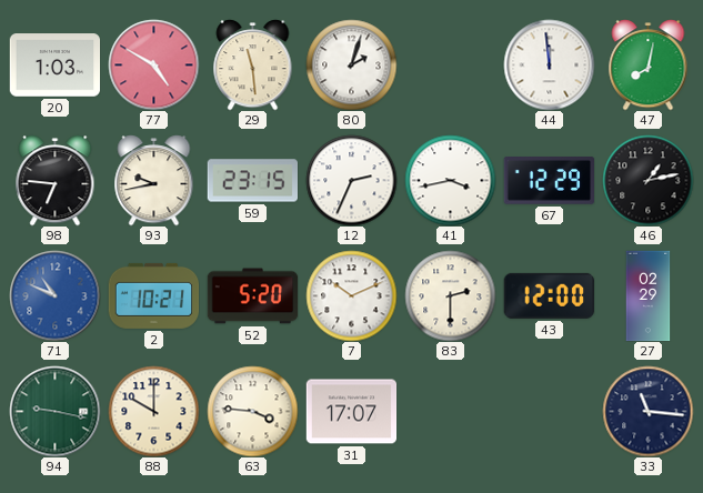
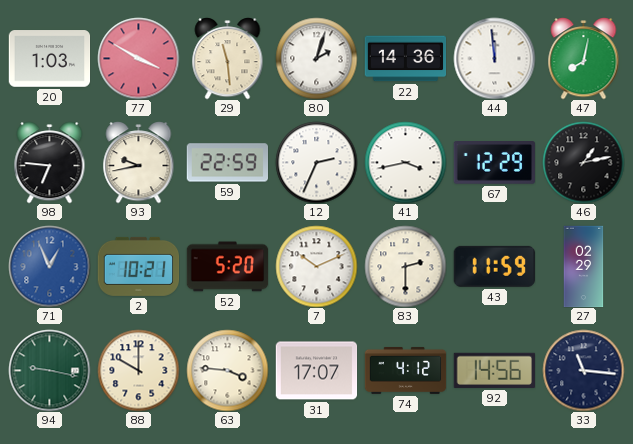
77: 4:50 -> 3:50 (138, 58)
22: none -> 14:36 (405, 59)
59: 23:15 -> 22:59 (227, 163)
71: 10:49 -> 12:56 (49, 266)
43: 12:00 -> 11:59 (494, 266)
74: none -> 4:12 (405, 370)
92: none -> 14:56 (494, 370)
